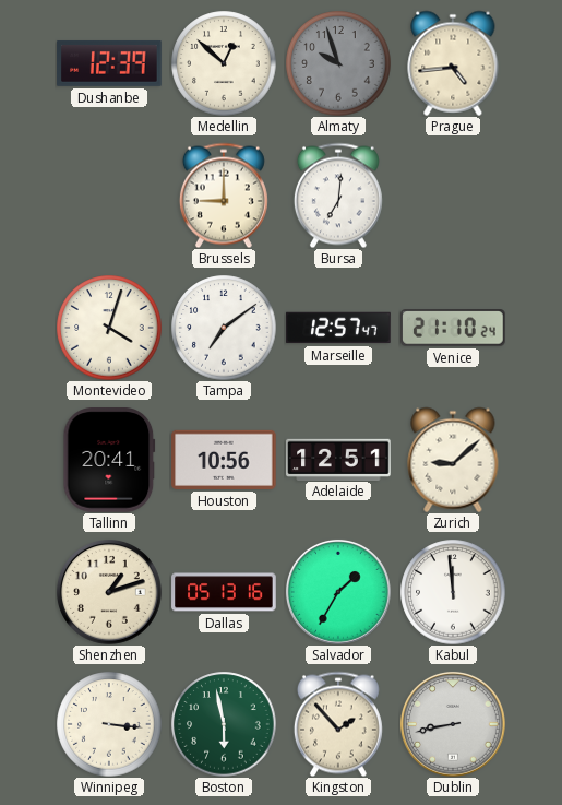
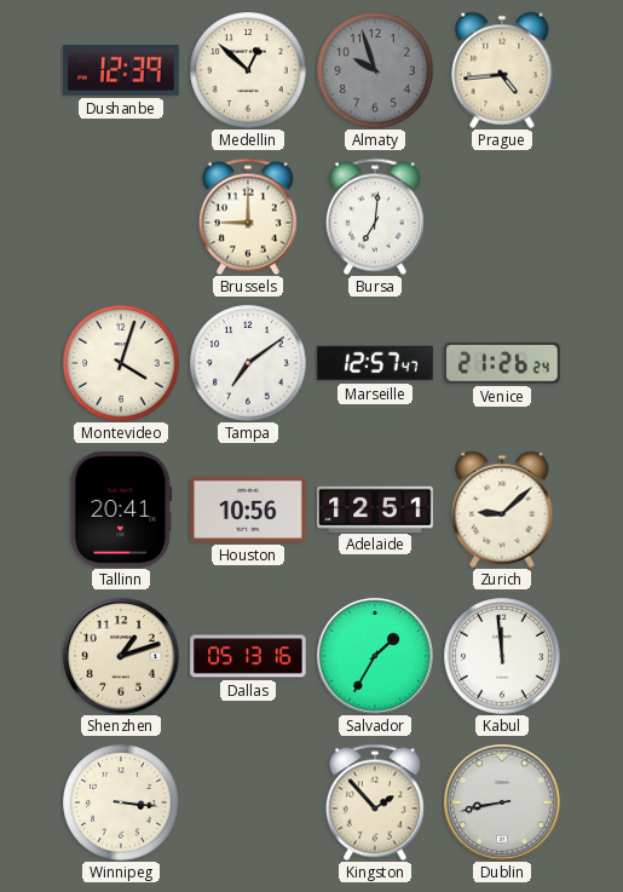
Venice: 21:10 -> 21:26 (502, 363)
Boston: 5:58 -> none (224, 724)
